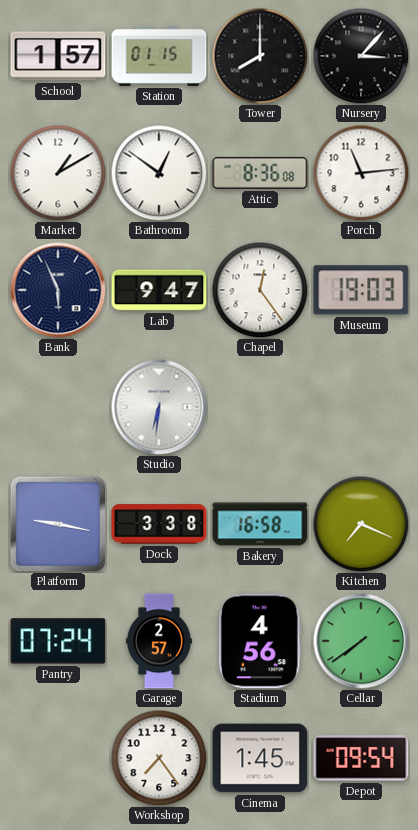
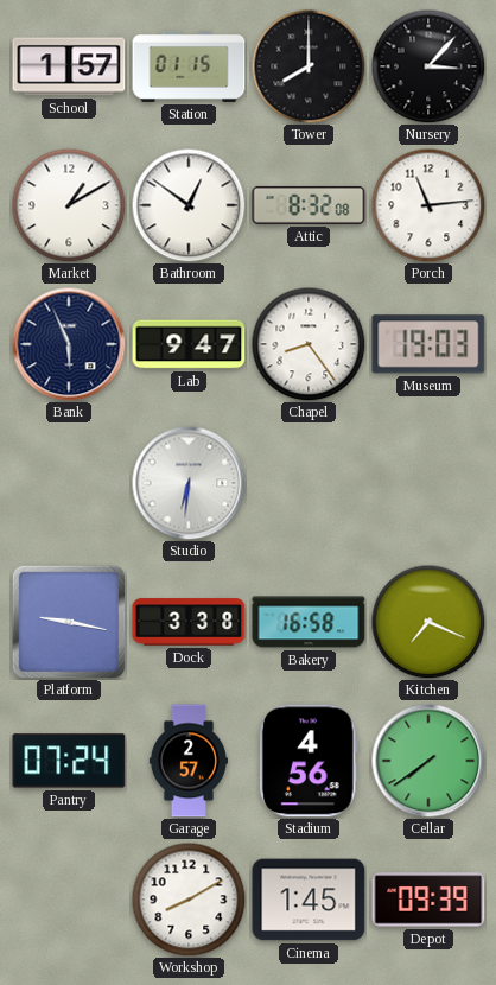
Attic: 8:36 -> 8:32 (309, 205)
Chapel: 12:24 -> 8:24 (309, 344)
Workshop: 7:24 -> 8:10 (189, 900)
Depot: 09:54 -> 09:39 (428, 900)
